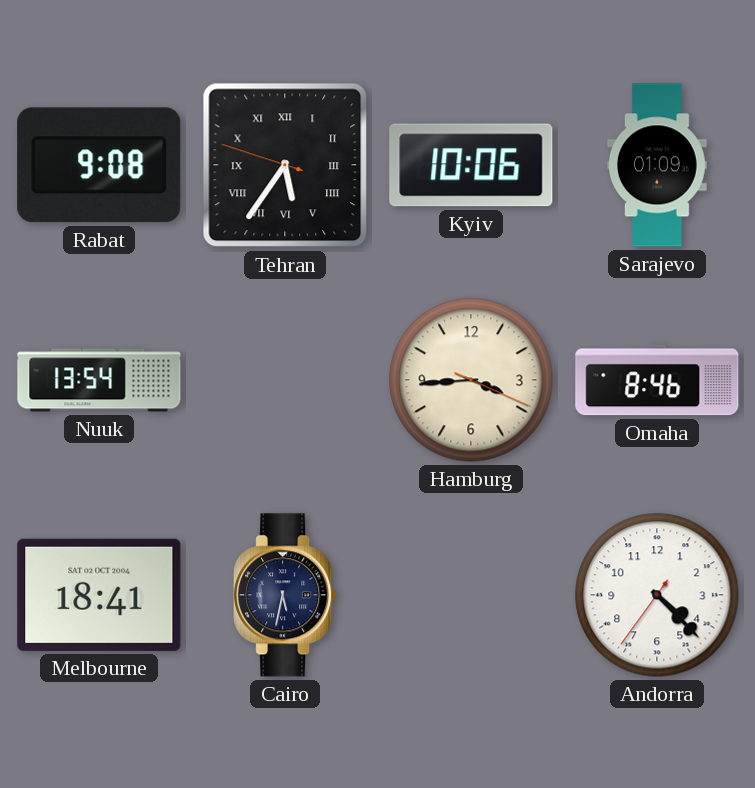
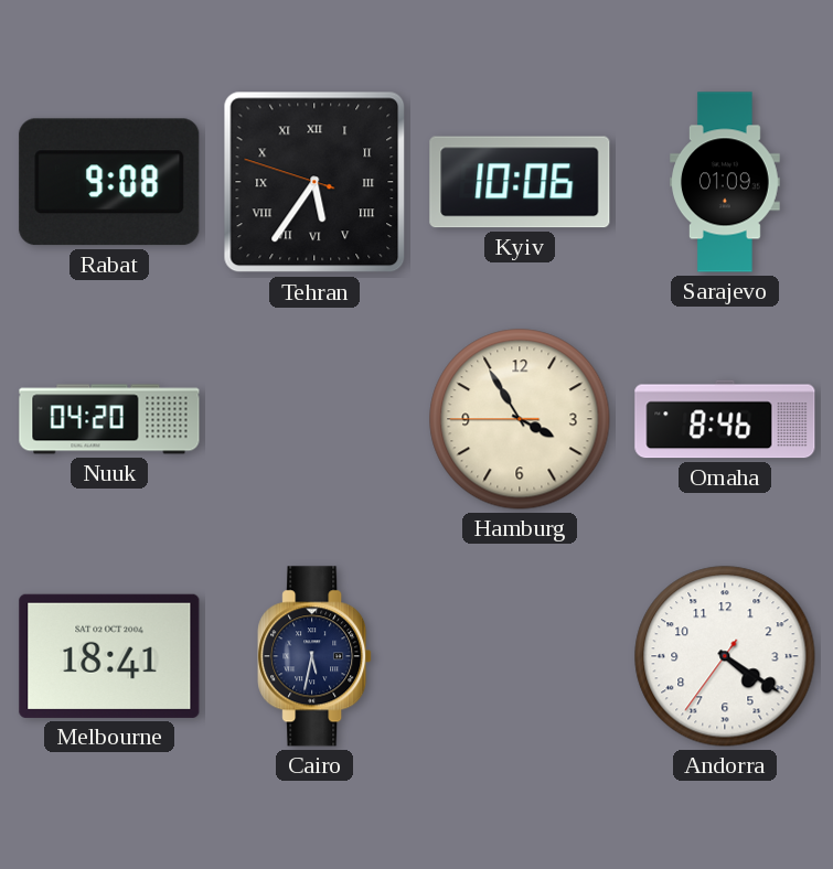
Nuuk: 13:54 -> 04:20 (109, 419)
Hamburg: 3:44 -> 3:54 (520, 419)
Andorra: 4:22 -> 4:20 (725, 656)
